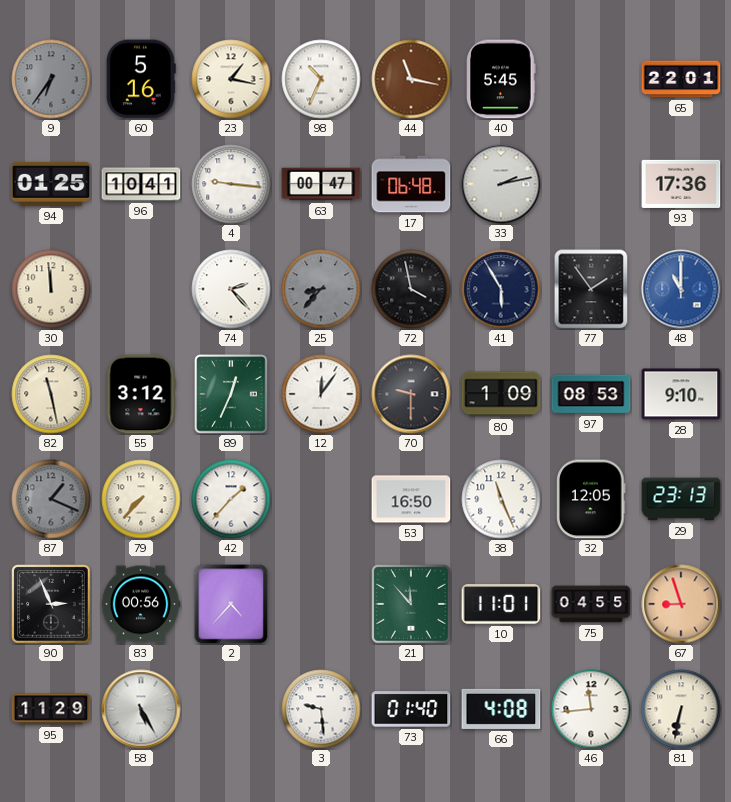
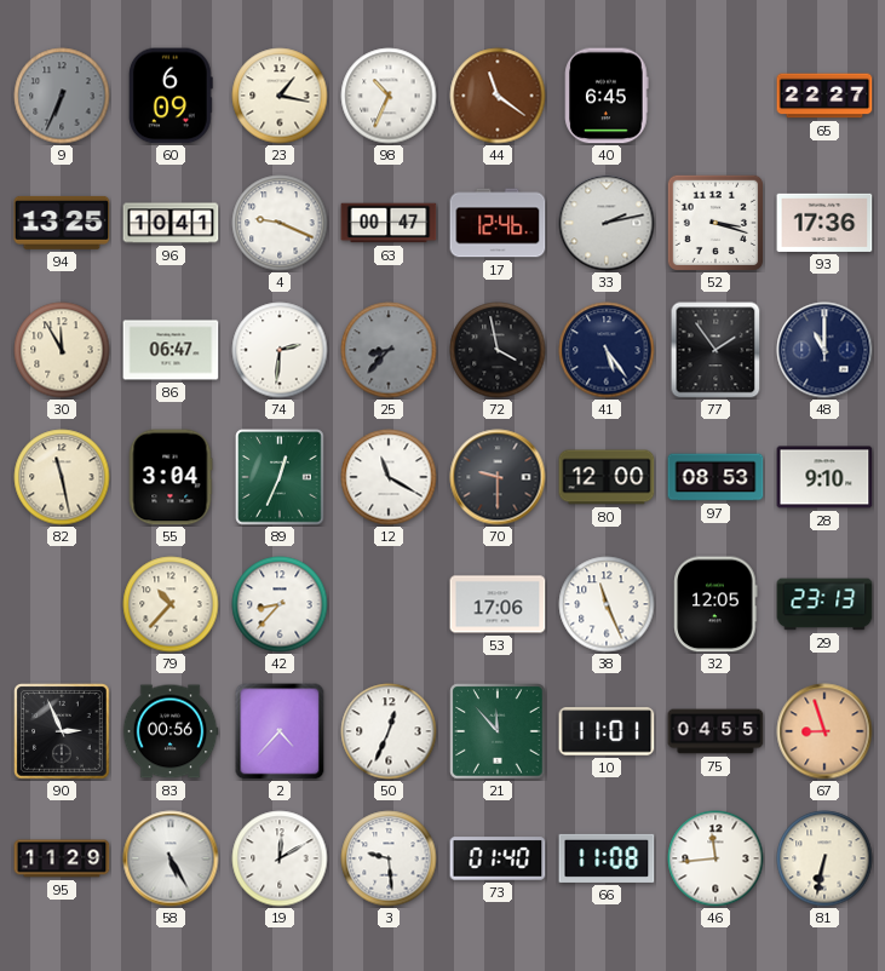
9: 6:36 -> 6:34 (62, 96)
60: 5:16 -> 6:09 (171, 96)
44: 11:17 -> 11:21 (498, 96)
40: 5:45 -> 6:45 (607, 96)
65: 22:01 -> 22:27 (824, 96)
94: 01:25 -> 13:25 (62, 223)
4: 9:16 -> 9:19 (280, 223)
17: 06:48 -> 12:46 (498, 223)
52: none -> 3:18 (714, 222)
30: 11:59 -> 11:55 (62, 350)
86: none -> 06:47 (171, 350)
74: 2:23 -> 2:31 (280, 350)
41: 5:55 -> 5:24 (607, 350)
48 dial: blue -> navy (824, 350)
55: 3:12 -> 3:04 (171, 477)
12: 12:06 -> 11:20 (389, 477)
80: 1:09 -> 12:00 (607, 477)
87: 1:19 -> none (51, 499)
79: 7:37 -> 10:37 (171, 604)
42: 1:37 -> 8:37 (280, 604)
53: 16:50 -> 17:06 (498, 604)
50: none -> 12:34 (389, 731)
19: none -> 12:10 (280, 858)
66: 4:08 -> 11:08 (607, 858)
